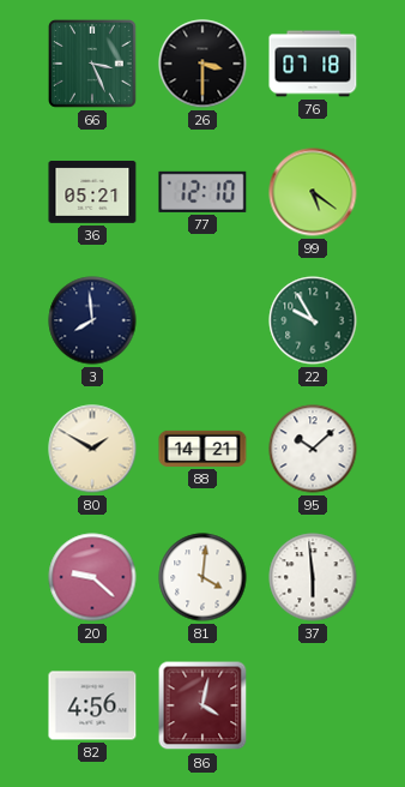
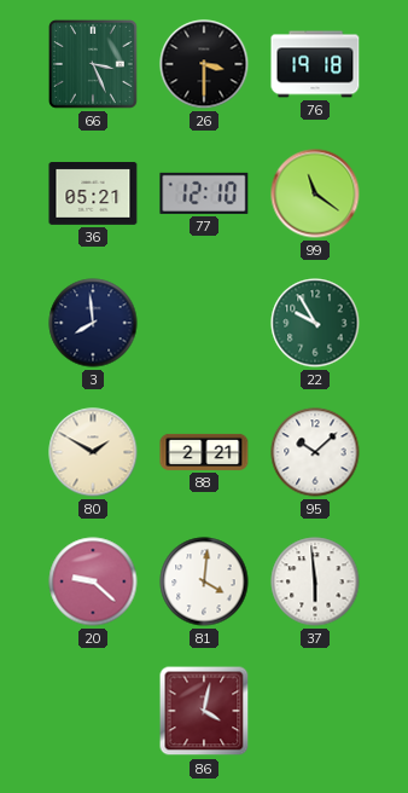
76: 07:18 -> 19:18 (315, 64)
99: 5:21 -> 11:21 (315, 193)
88: 14:21 -> 2:21 (204, 452)
82: 4:56 -> none (92, 705)
